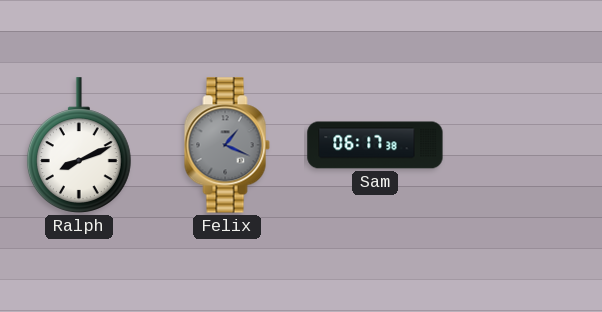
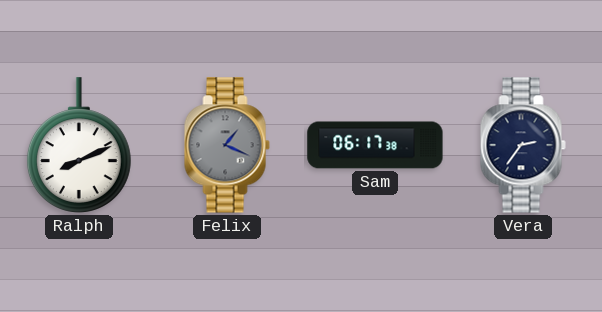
Vera: none -> 2:36 (523, 145)
